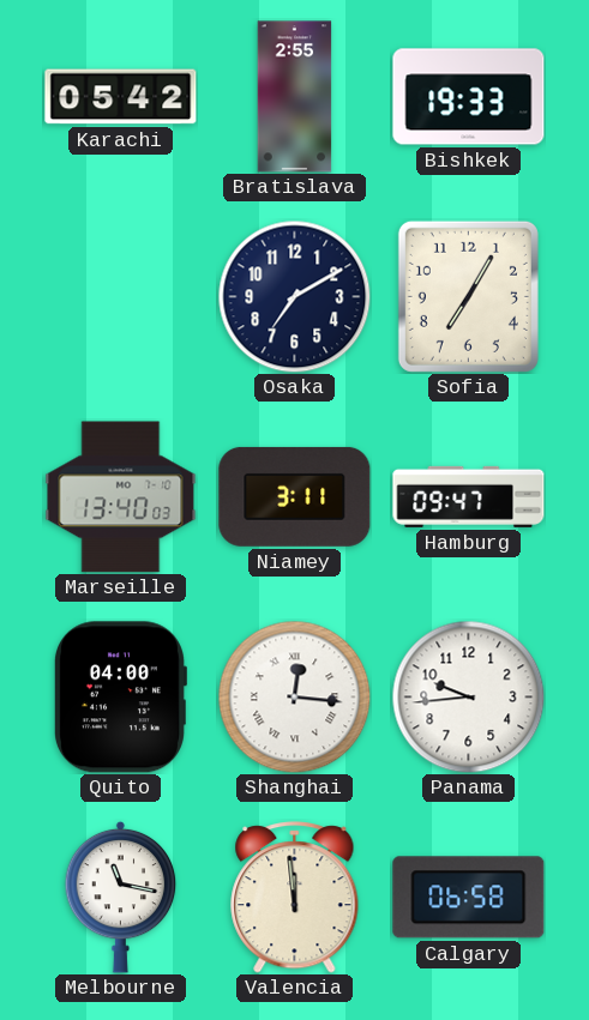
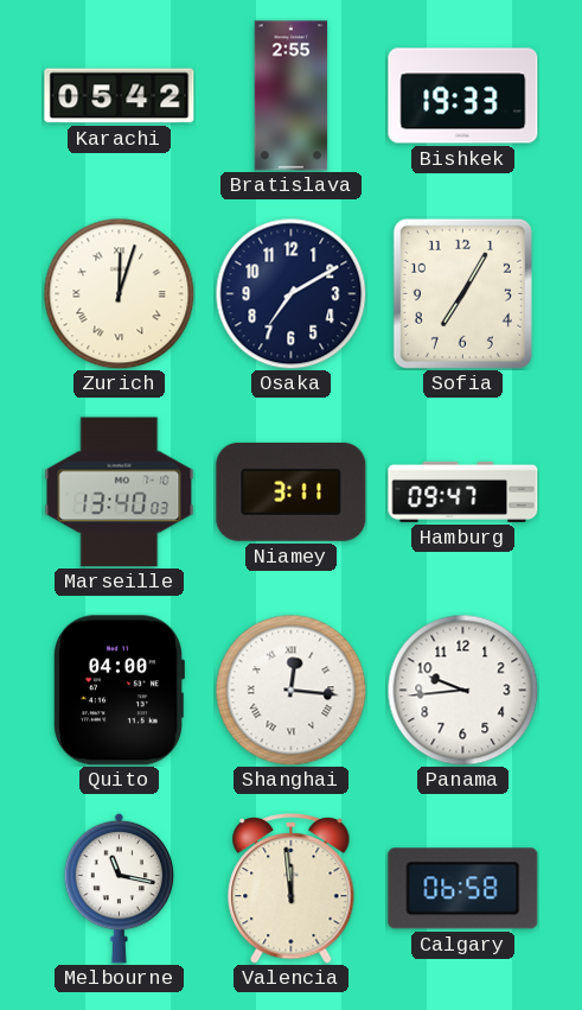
Zurich: none -> 12:03 (119, 293)
